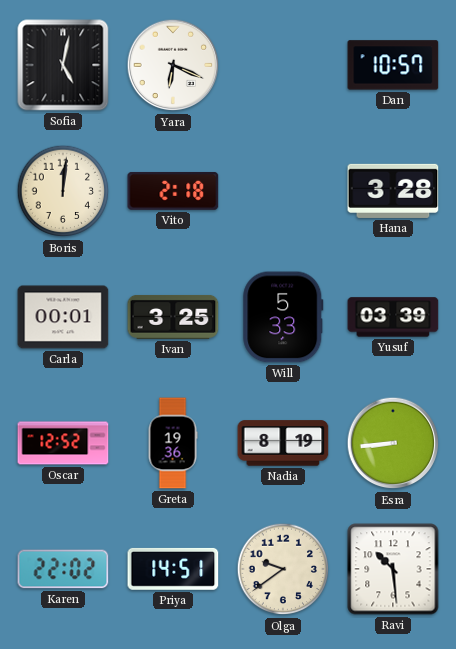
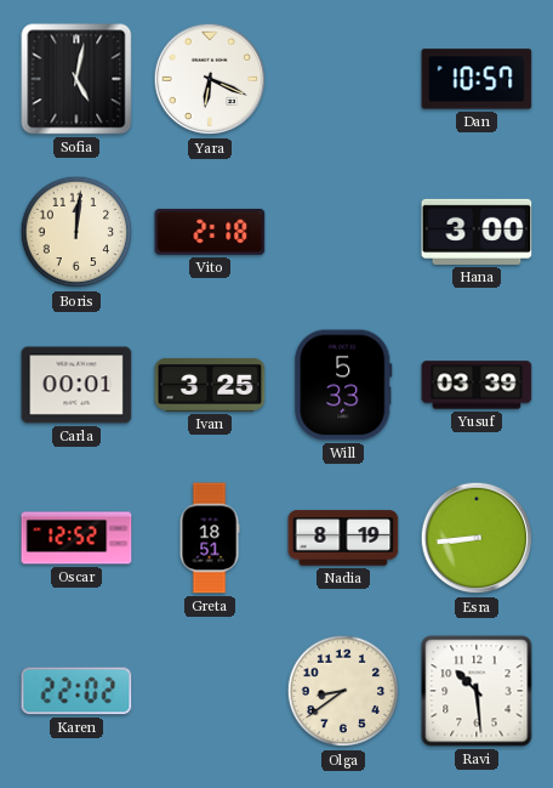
Hana: 3:28 -> 3:00 (477, 232)
Greta: 19:36 -> 18:51 (210, 538)
Priya: 14:51 -> none (173, 569)
Olga: 9:39 -> 8:39 (343, 691)
